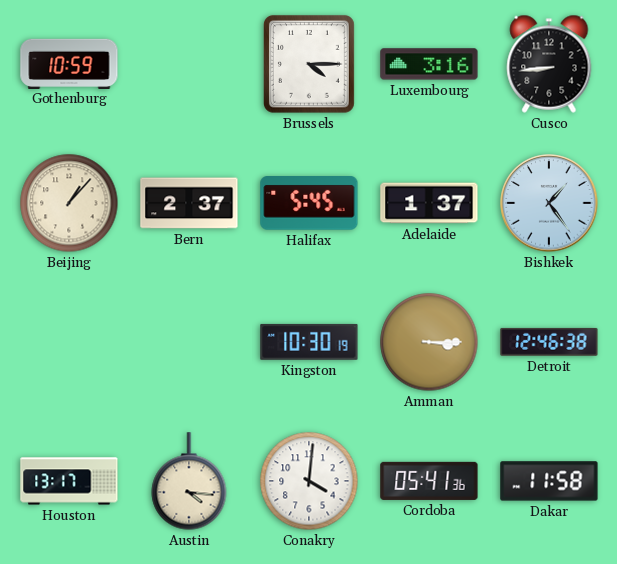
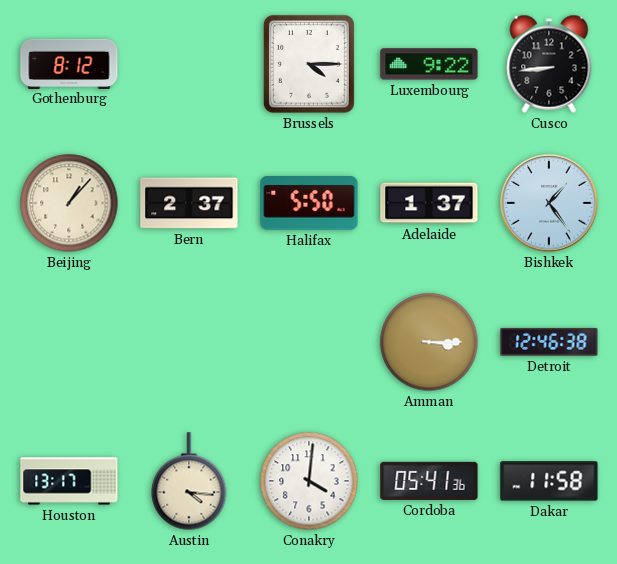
Gothenburg: 10:59 -> 8:12 (69, 63)
Luxembourg: 3:16 -> 9:22 (429, 64)
Halifax: 5:45 -> 5:50 (309, 204)
Kingston: 10:30 -> none (309, 342)
